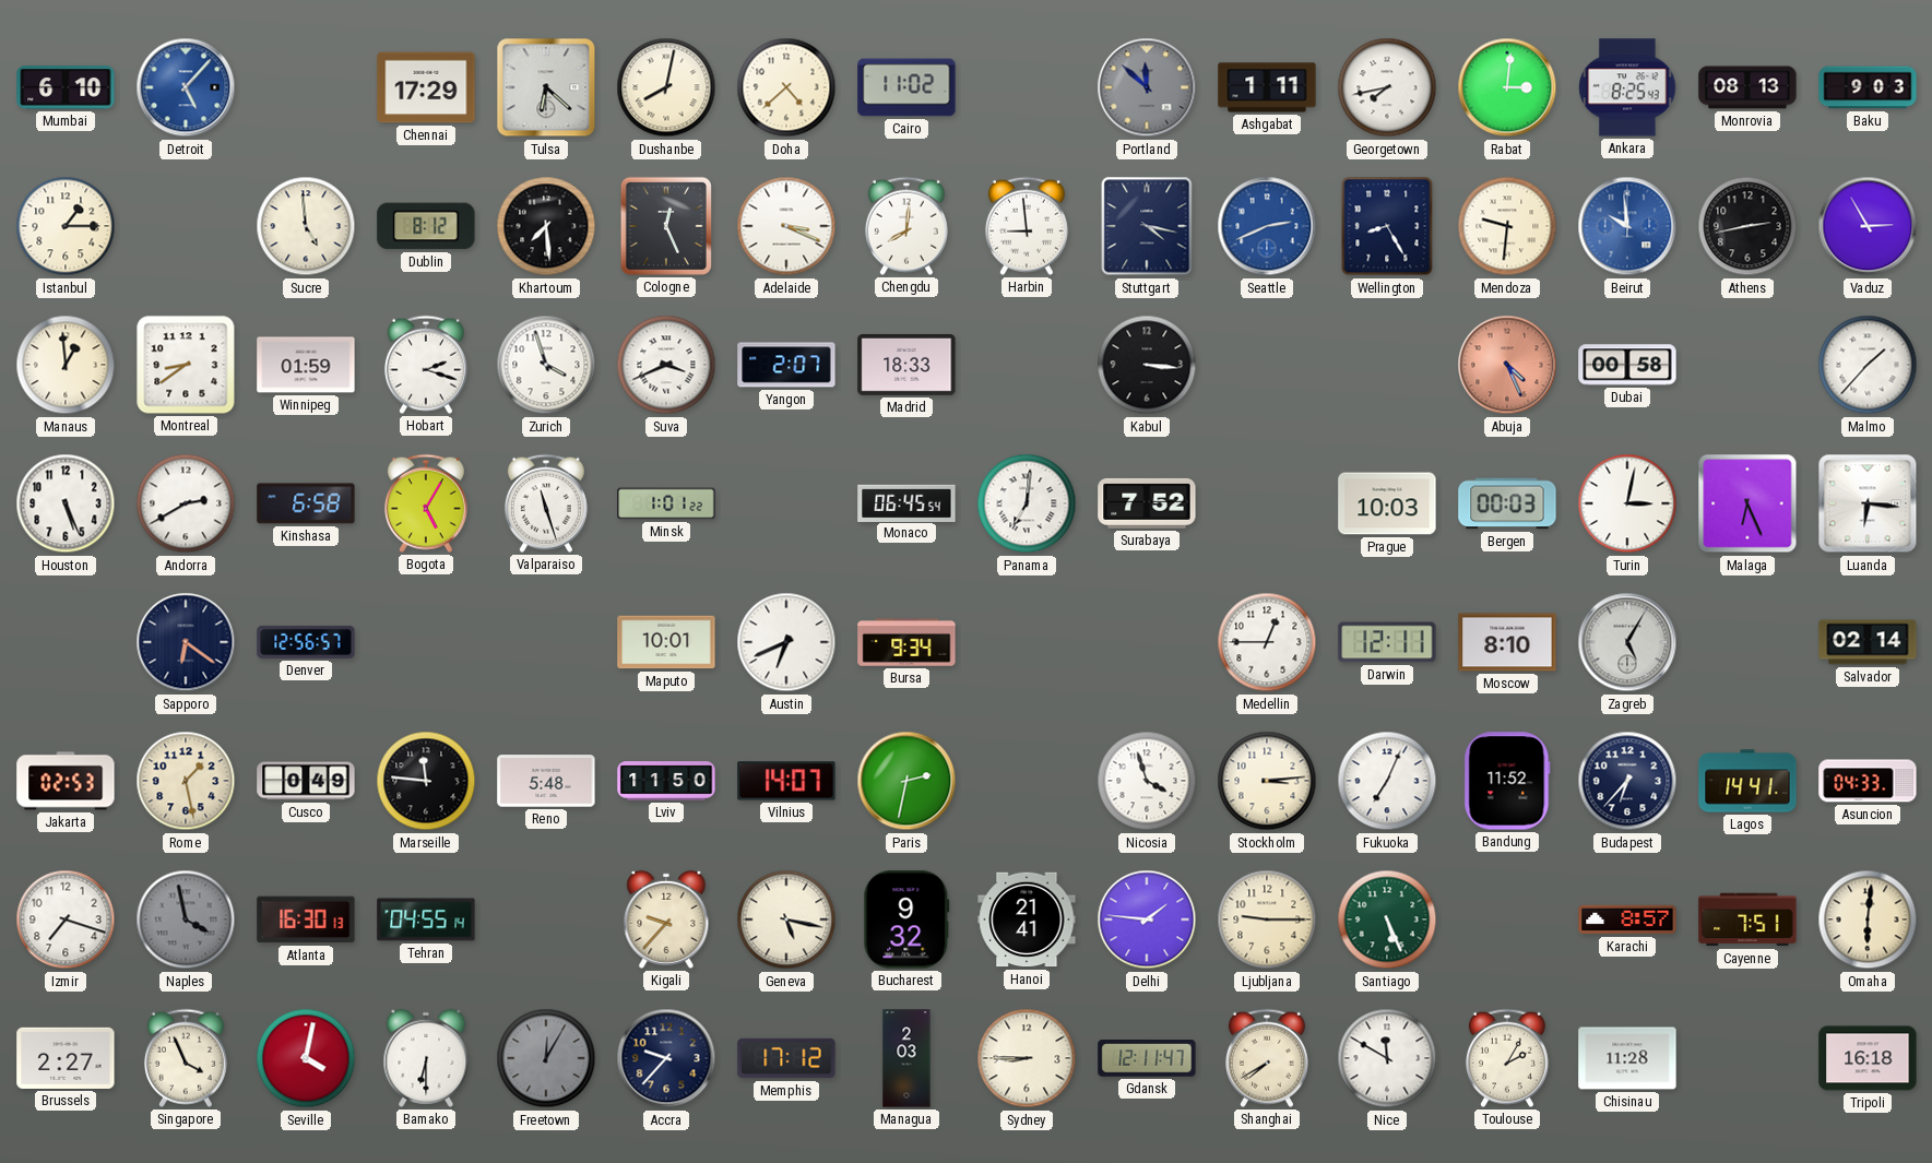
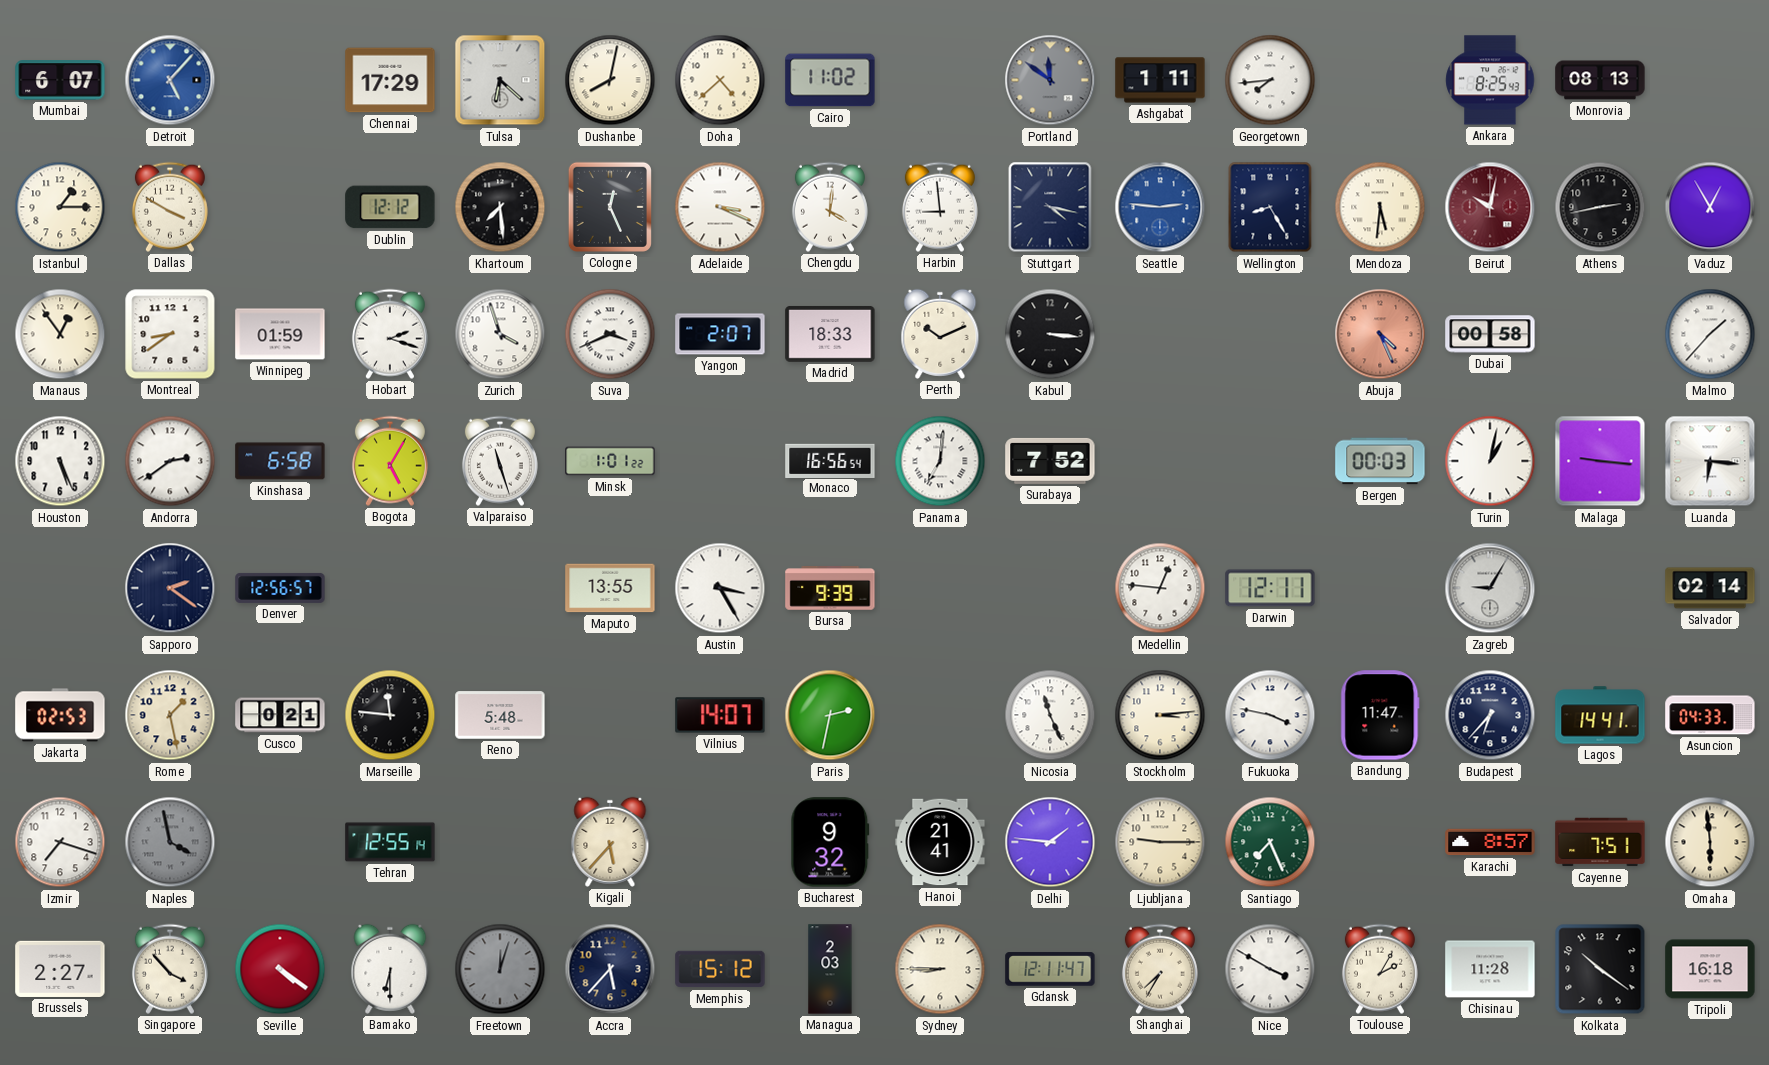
Mumbai: 6:10 -> 6:07 (60, 80)
Portland: 11:52 -> 11:51 (1050, 80)
Georgetown: 7:43 -> 7:44 (1270, 80)
Rabat: 3:01 -> none (1507, 87)
Baku: 9:03 -> none (1868, 87)
Dallas: none -> 3:50 (170, 207)
Sucre: 4:59 -> none (306, 226)
Dublin: 8:12 -> 12:12 (390, 207)
Chengdu: 8:01 -> 4:01 (830, 207)
Seattle: 2:41 -> 2:46 (1160, 207)
Mendoza: 9:31 -> 5:31 (1380, 207)
Beirut: 9:59 -> 10:02 (1490, 207)
Beirut dial: blue -> burgundy (1490, 207)
Vaduz: 2:55 -> 12:55 (1710, 207)
Manaus: 12:59 -> 12:54 (60, 334)
Perth: none -> 10:11 (940, 334)
Andorra: 2:40 -> 2:39 (170, 461)
Monaco: 06:45 -> 16:56 (830, 460)
Prague: 10:03 -> none (1387, 503)
Turin: 3:02 -> 1:02 (1490, 461)
Malaga: 6:26 -> 9:16 (1600, 461)
Sapporo: 6:21 -> 2:21 (170, 588)
Maputo: 10:01 -> 13:55 (610, 588)
Austin: 6:41 -> 3:25 (720, 588)
Bursa: 9:34 -> 9:39 (830, 589)
Medellin: 12:45 -> 12:46 (1160, 588)
Moscow: 8:10 -> none (1507, 642)
Zagreb: 5:05 -> 9:05 (1490, 588)
Cusco: 0:49 -> 0:21 (280, 715)
Lviv: 11:50 -> none (666, 781)
Nicosia: 3:57 -> 11:26 (1050, 715)
Fukuoka: 7:04 -> 3:47 (1270, 715)
Bandung: 11:52 -> 11:47 (1380, 715)
Atlanta: 16:30 -> none (306, 919)
Tehran: 04:55 -> 12:55 (390, 842)
Kigali: 9:37 -> 5:37 (610, 842)
Geneva: 5:17 -> none (786, 919)
Santiago: 5:26 -> 7:26 (1270, 842)
Omaha: 6:01 -> 5:59 (1710, 842)
Singapore: 3:56 -> 3:53 (170, 969)
Seville: 4:02 -> 4:21 (280, 969)
Freetown: 12:05 -> 12:03 (500, 969)
Accra: 9:37 -> 5:37 (610, 969)
Memphis: 17:12 -> 15:12 (720, 969)
Shanghai: 7:40 -> 7:35 (1160, 969)
Nice: 11:50 -> 3:50 (1270, 969)
Kolkata: none -> 10:21 (1600, 969)
